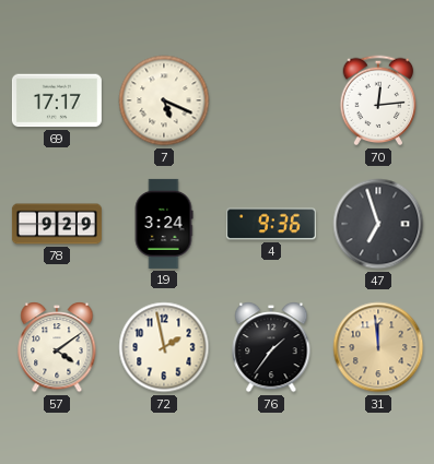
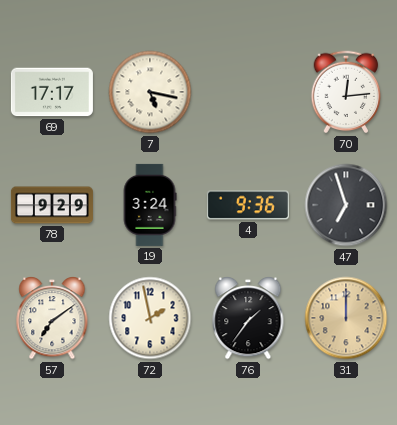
7: 5:19 -> 5:17 (150, 92)
57: 4:09 -> 7:09 (52, 319)
31: 11:59 -> 12:00 (346, 318)
